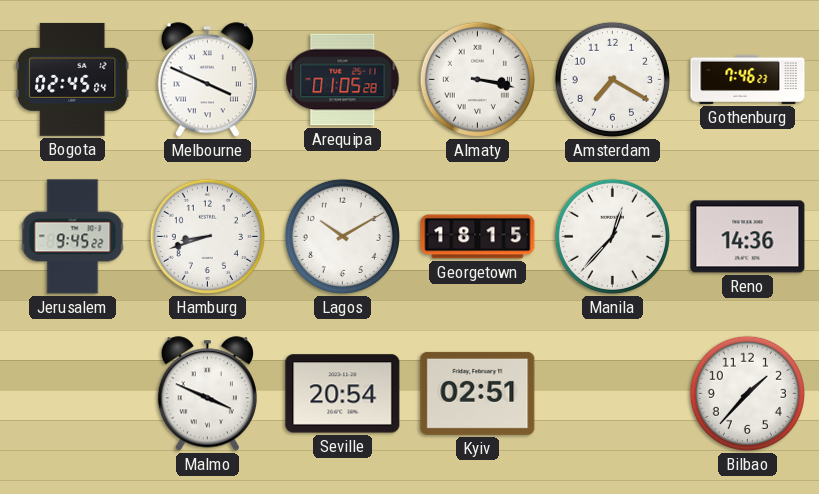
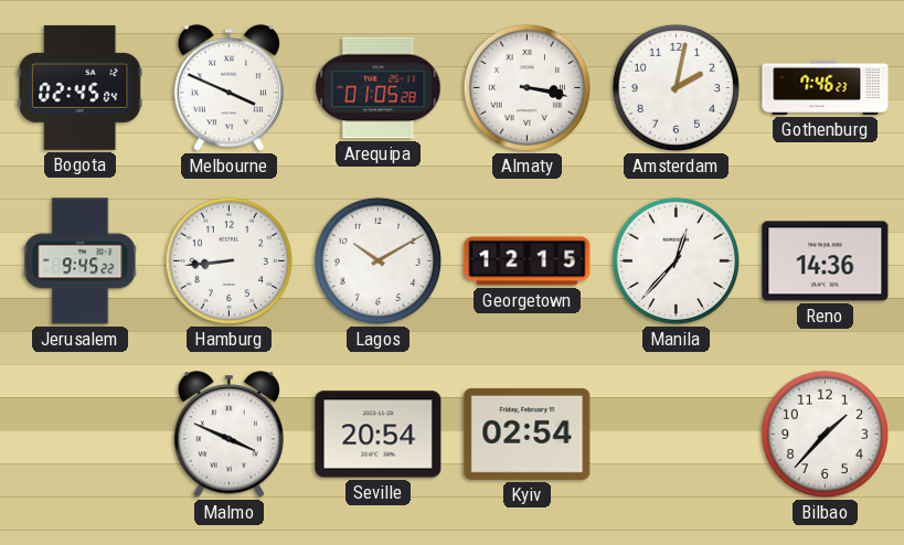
Amsterdam: 7:20 -> 2:02 (676, 87)
Hamburg: 8:42 -> 8:44 (228, 260)
Georgetown: 18:15 -> 12:15 (528, 261)
Kyiv: 02:51 -> 02:54 (528, 434)
